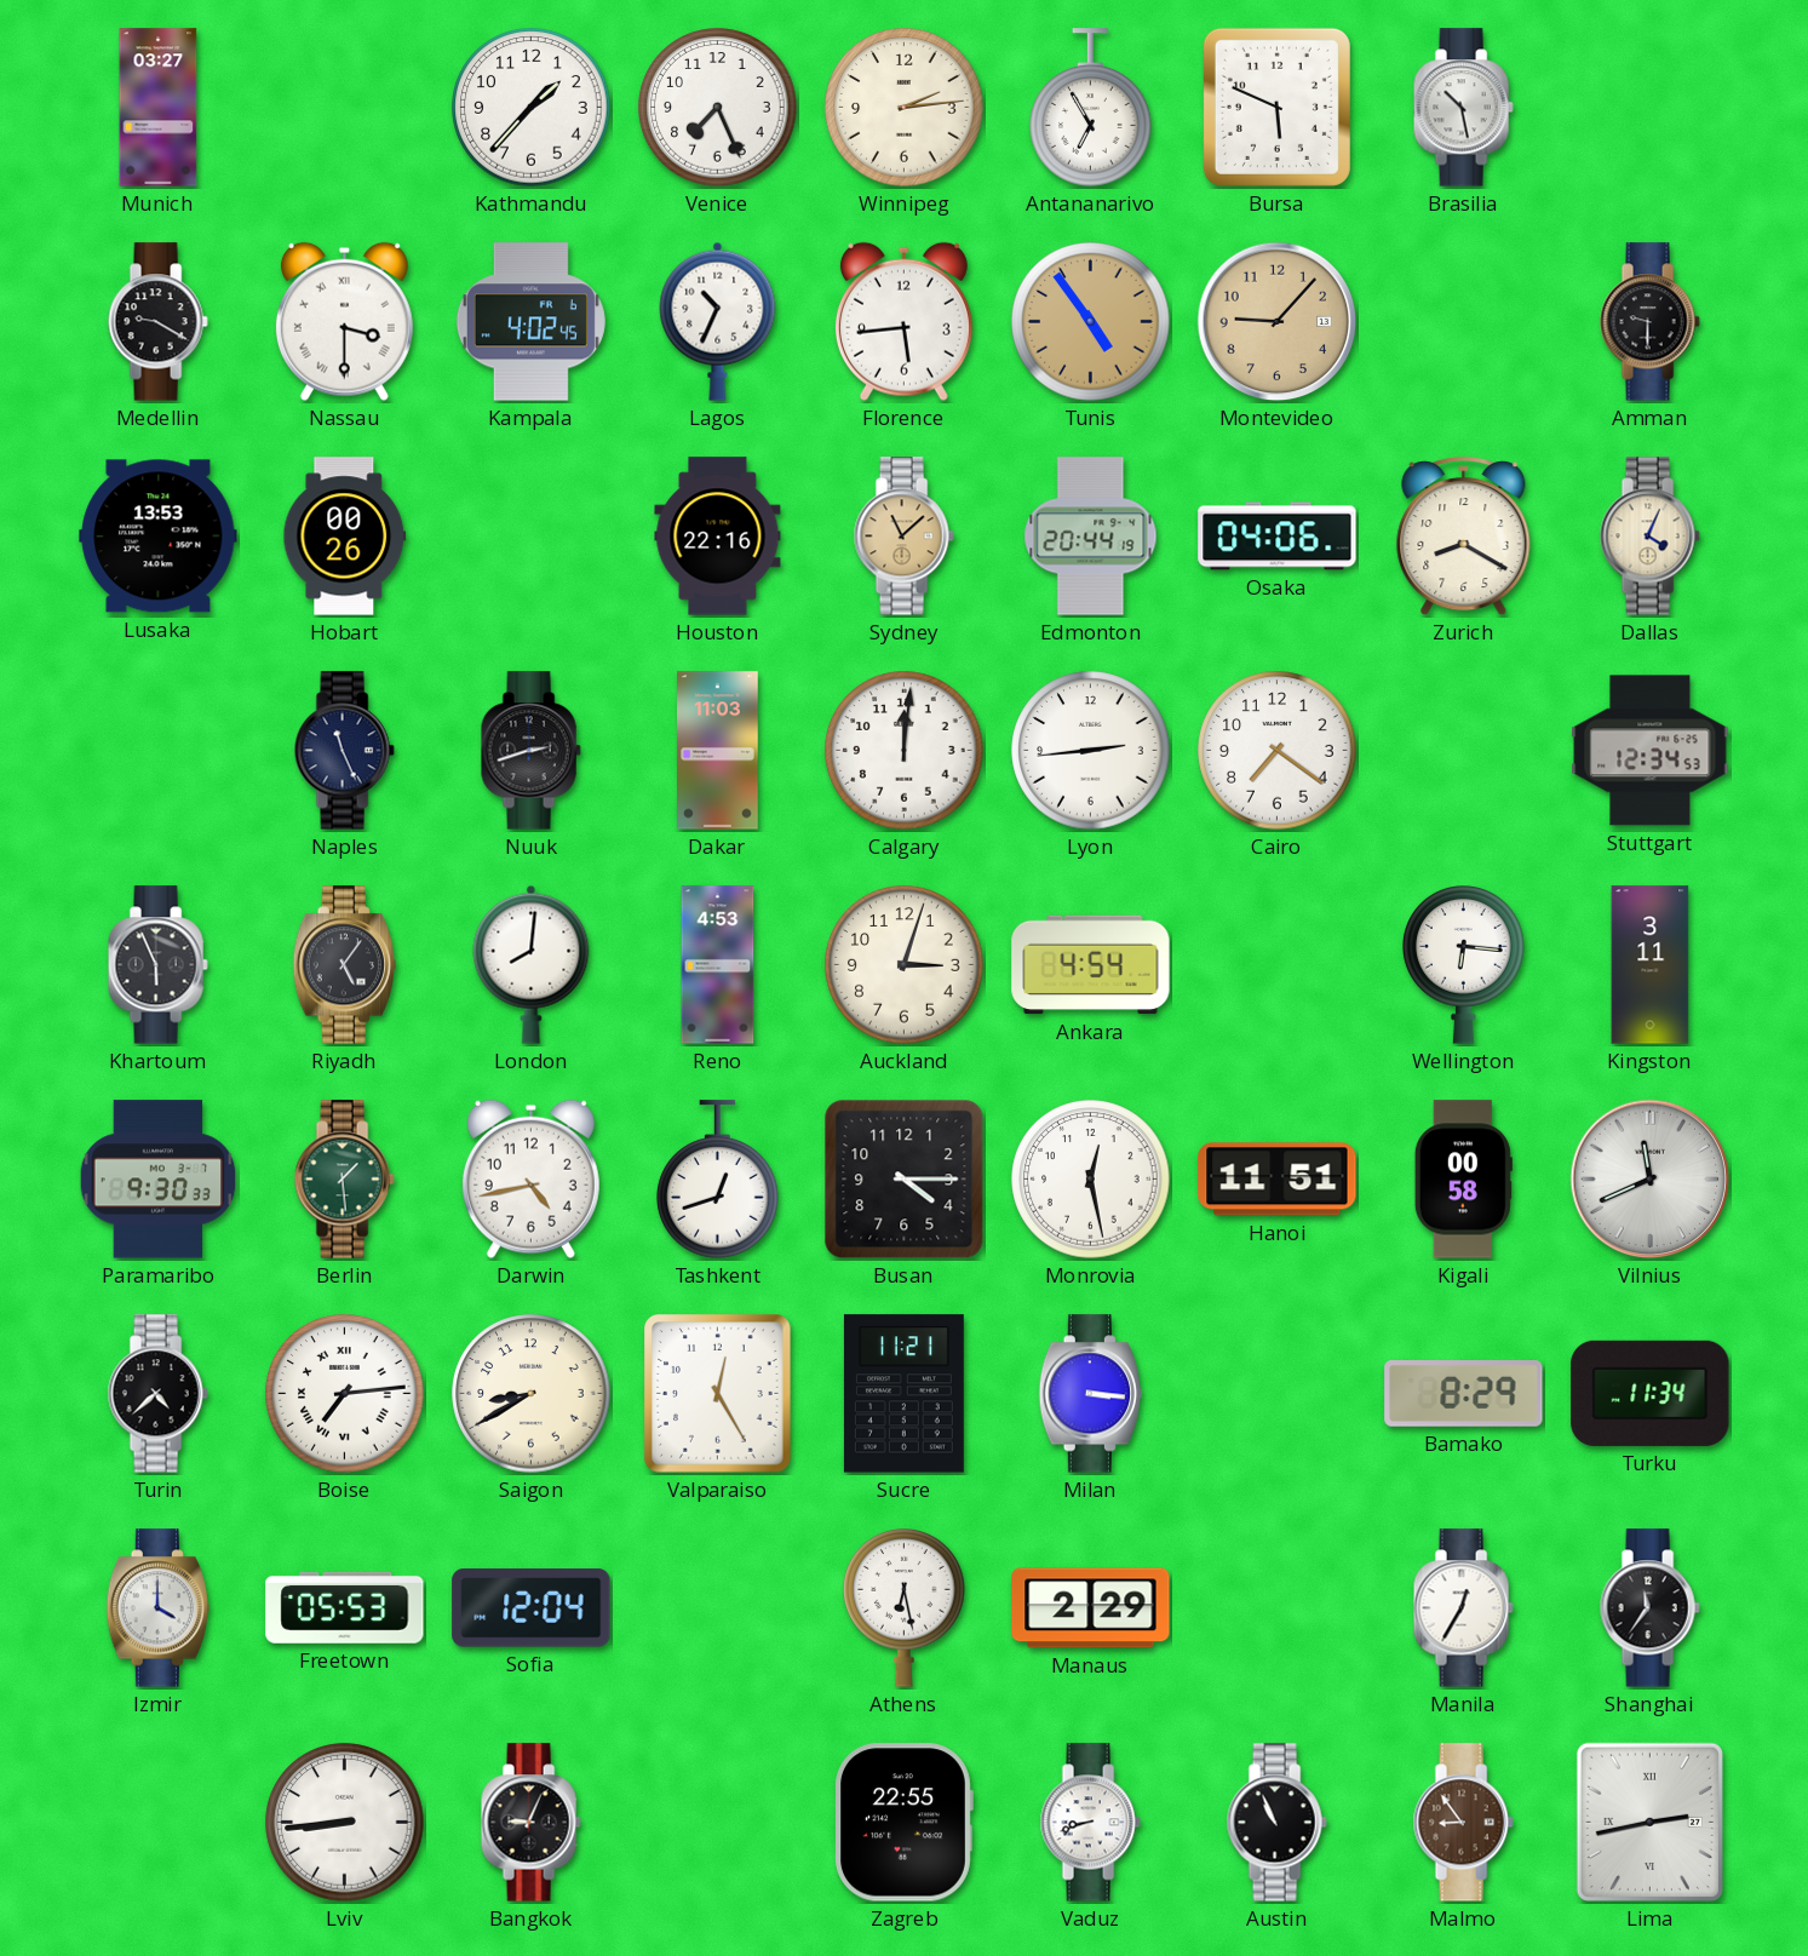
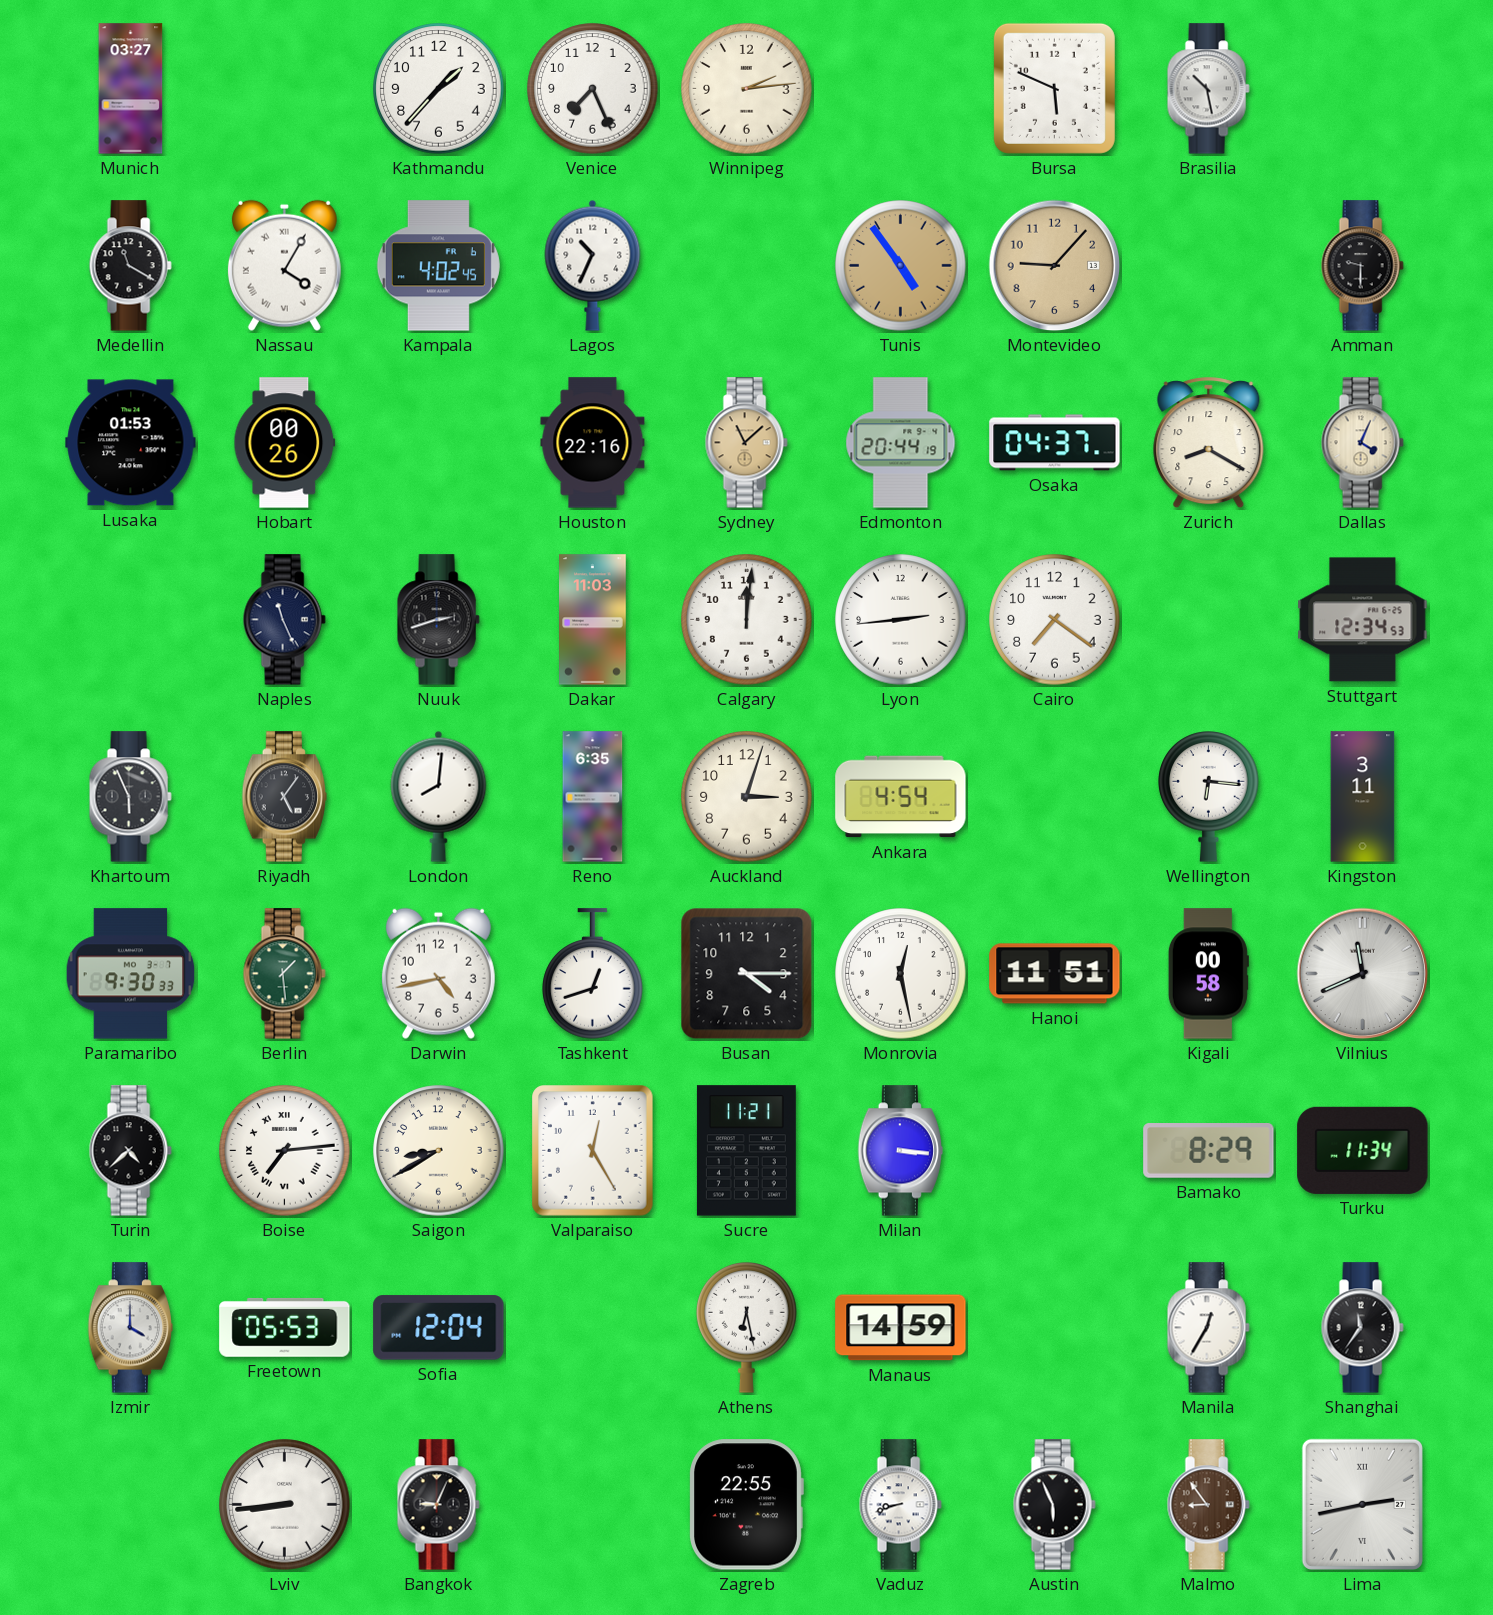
Antananarivo: 6:55 -> none (1091, 108)
Medellin: 9:20 -> 11:20 (130, 266)
Nassau: 3:30 -> 4:05 (284, 265)
Florence: 5:44 -> none (903, 321)
Lusaka: 13:53 -> 01:53 (131, 443)
Osaka: 04:06 -> 04:37 (1055, 443)
Reno: 4:53 -> 6:35 (593, 797)
Manaus: 2:29 -> 14:59 (901, 1328)
Austin: 10:56 -> 5:56 (1054, 1505)
